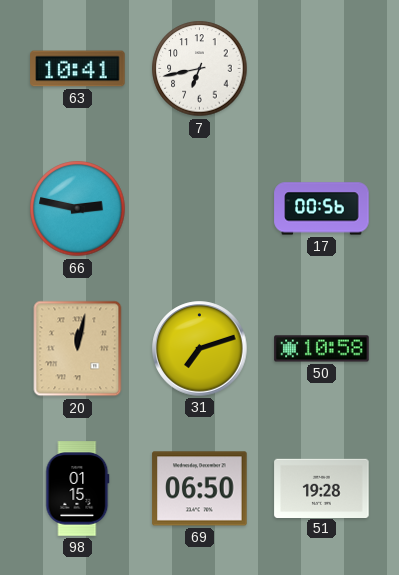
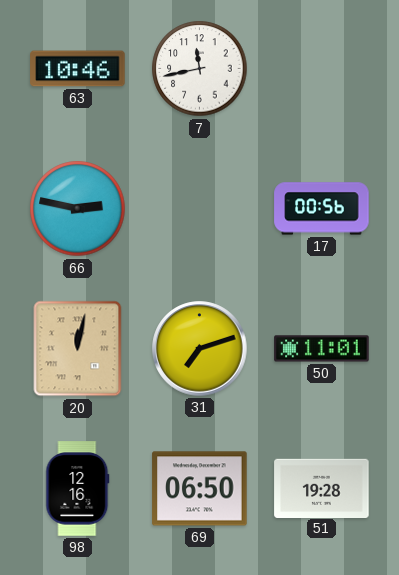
63: 10:41 -> 10:46 (78, 69)
7: 6:43 -> 11:43 (200, 69)
50: 10:58 -> 11:01 (322, 349)
98: 01:15 -> 12:16 (78, 489)
